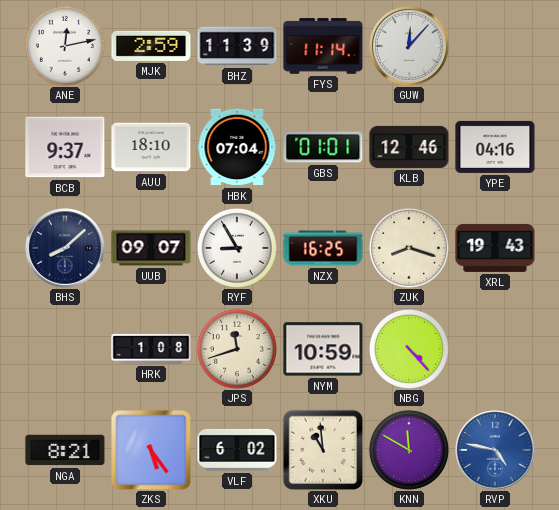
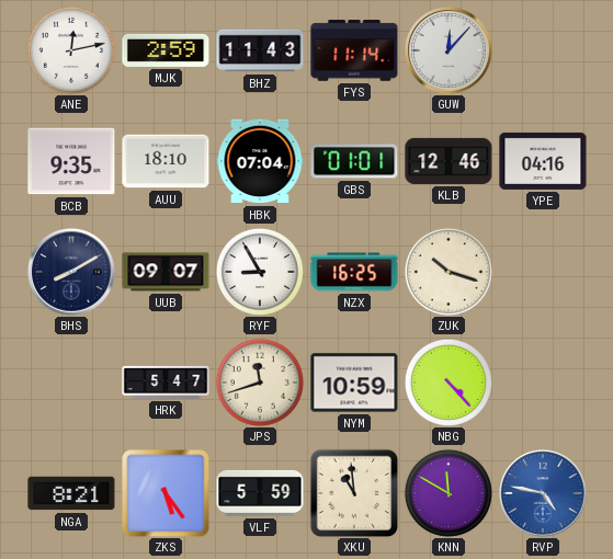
BHZ: 11:39 -> 11:43 (260, 50)
BCB: 9:37 -> 9:35 (71, 161)
BHS: 8:08 -> 8:10 (71, 272)
ZUK: 8:18 -> 10:18 (449, 272)
XRL: 19:43 -> none (495, 248)
HRK: 1:08 -> 5:47 (166, 383)
VLF: 6:02 -> 5:59 (260, 493)
